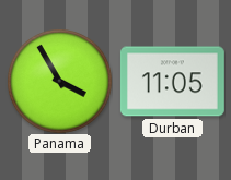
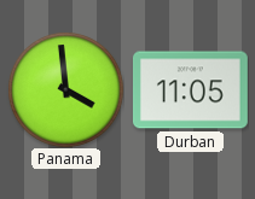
Panama: 3:55 -> 3:59 (65, 89)
